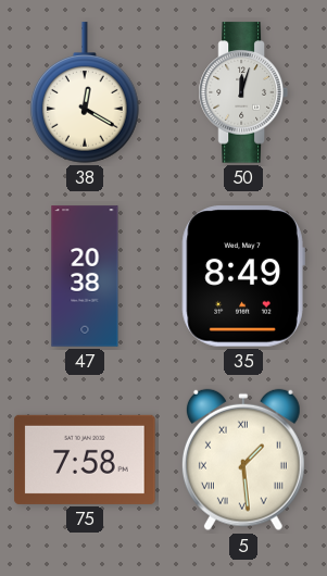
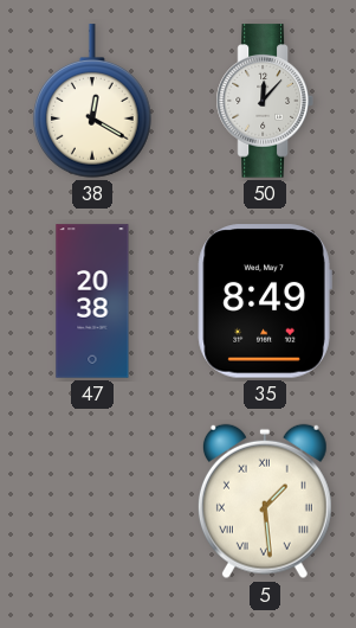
50: 12:03 -> 12:07 (265, 101)
75: 7:58 -> none (85, 460)
